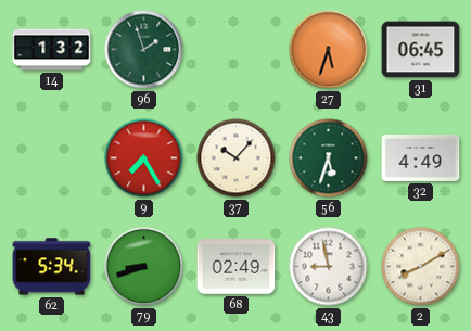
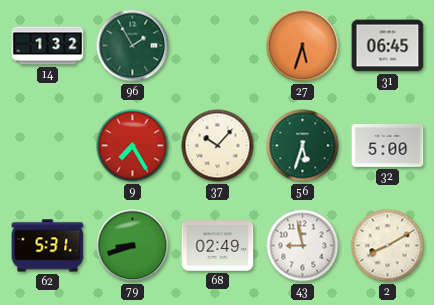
96: 1:57 -> 1:55 (133, 46)
32: 4:49 -> 5:00 (388, 145)
62: 5:34 -> 5:31 (48, 246)
